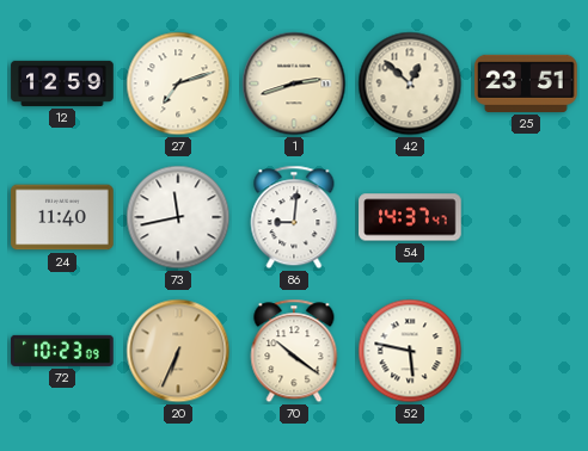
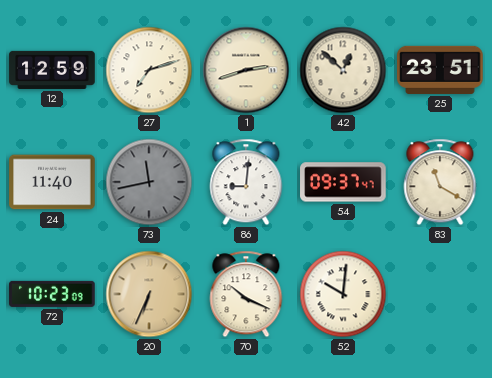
73 dial: white -> grey (149, 182)
54: 14:37 -> 09:37 (343, 182)
83: none -> 11:20 (440, 182)
70: 10:21 -> 10:19 (246, 294)
52: 5:47 -> 10:01 (343, 294)
